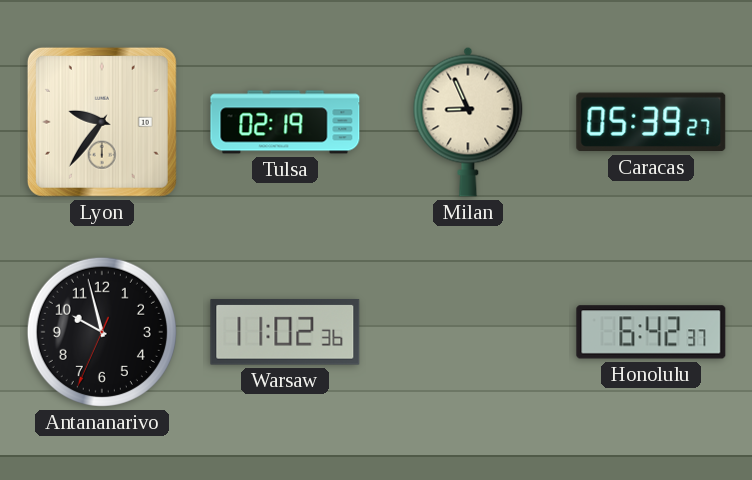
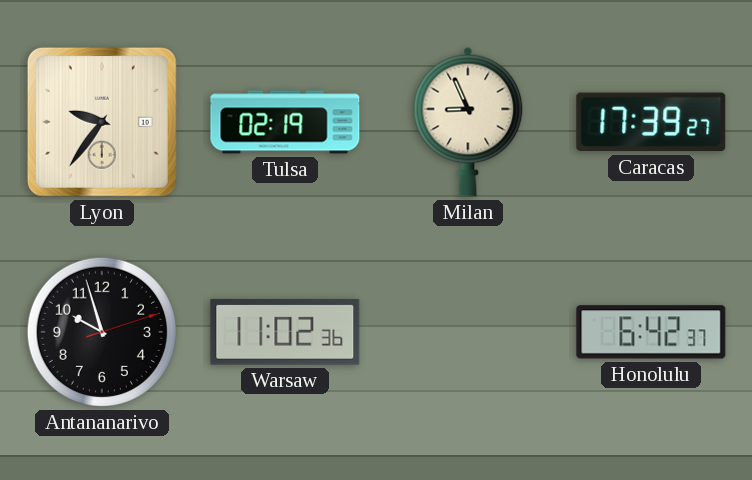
Caracas: 05:39 -> 17:39 (651, 122)
Antananarivo: 9:57:34 -> 9:57:12 (102, 332)
